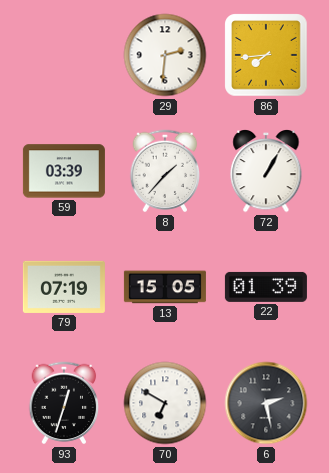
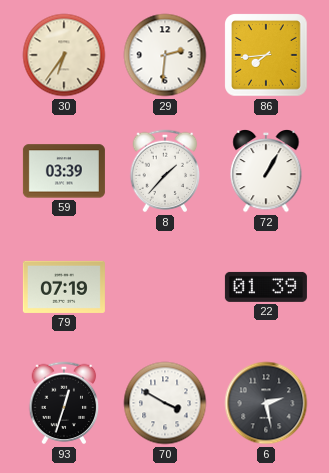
30: none -> 6:36 (64, 55)
13: 15:05 -> none (165, 287)
70: 6:50 -> 3:50 (165, 403)
